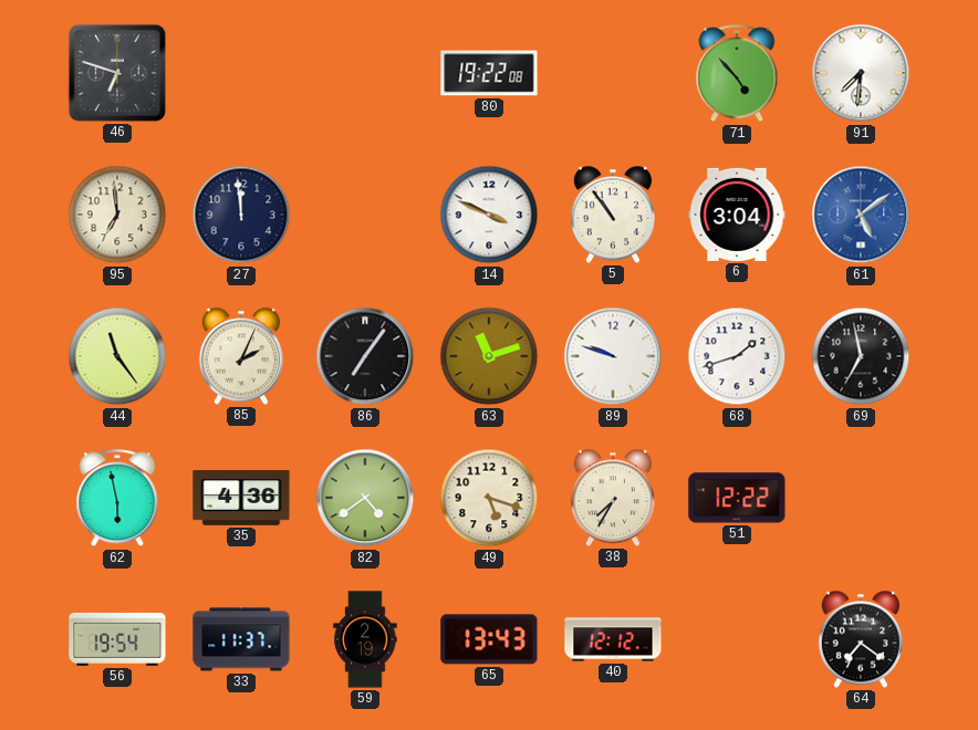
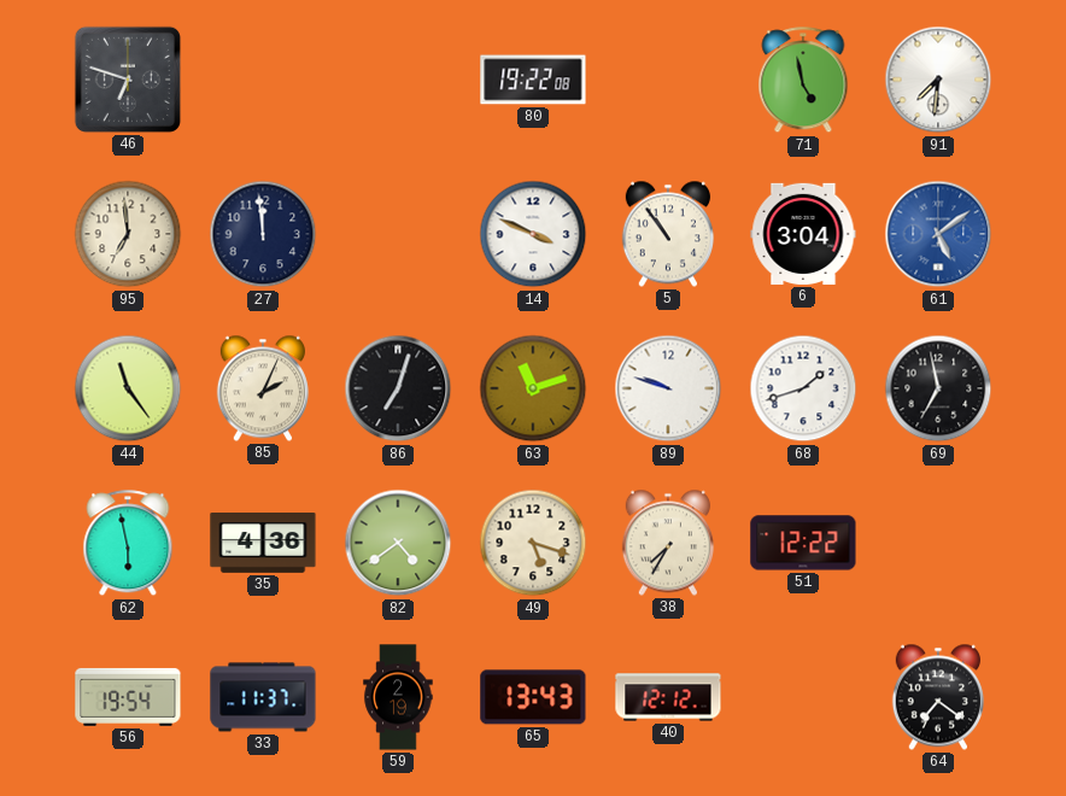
71: 4:53 -> 4:58 (803, 81)
86: 7:06 -> 7:03 (398, 388)
